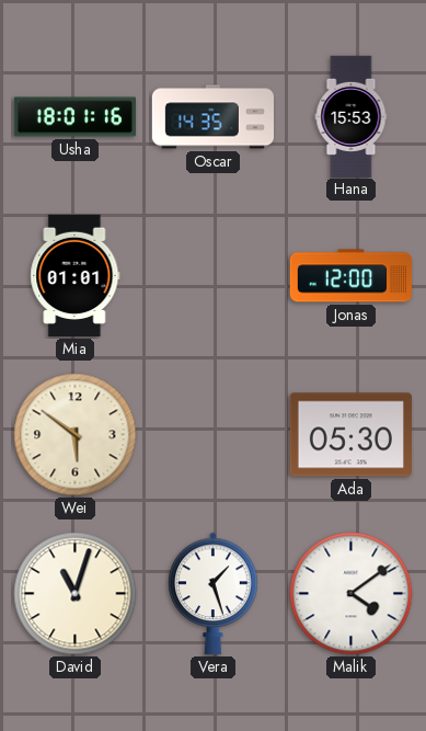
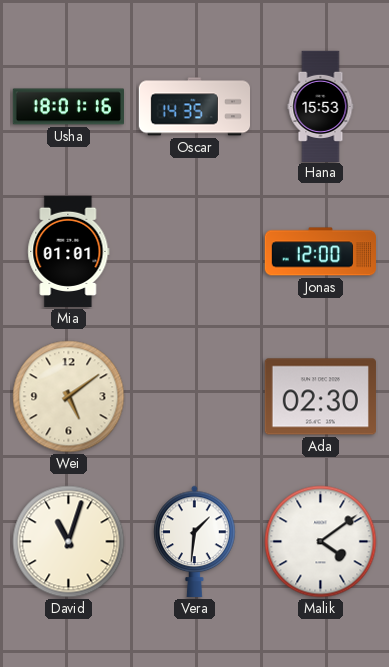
Wei: 5:51 -> 5:09 (69, 397)
Ada: 05:30 -> 02:30 (320, 397)
Vera: 1:27 -> 1:31 (195, 541)
